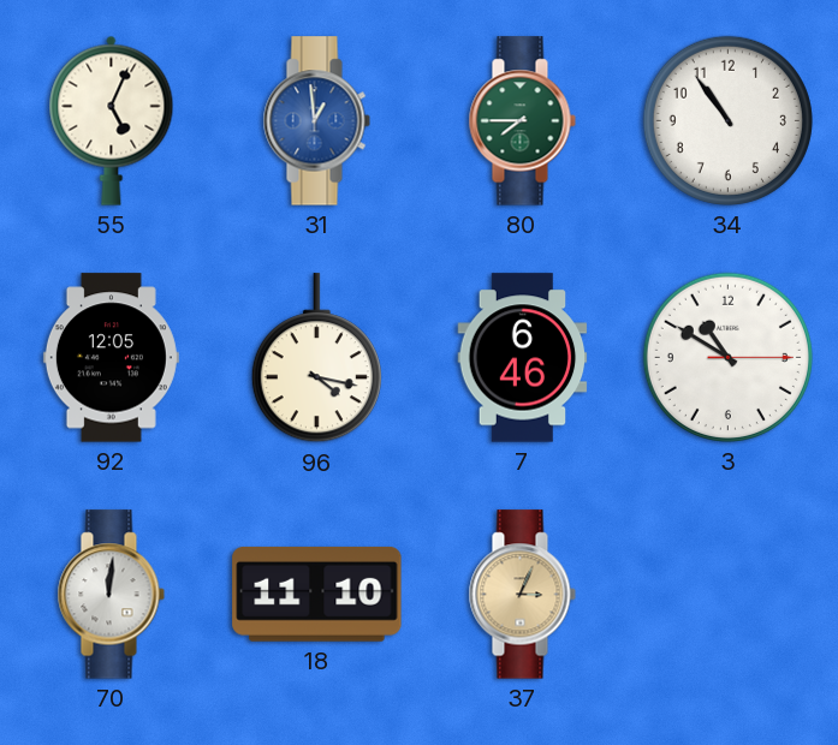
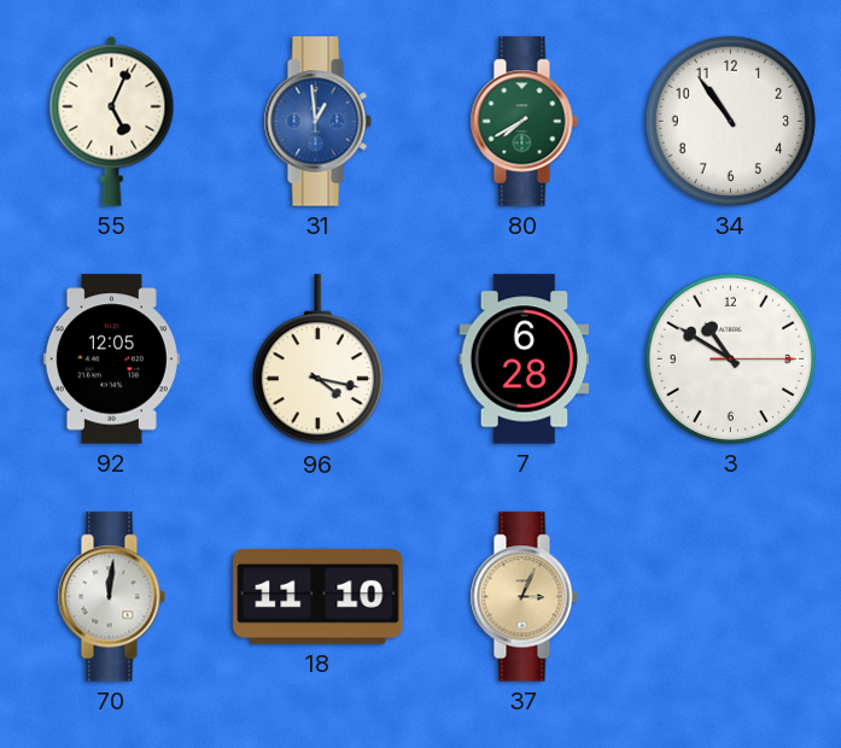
80: 7:45 -> 7:40 (524, 122)
7: 6:46 -> 6:28 (525, 360)
